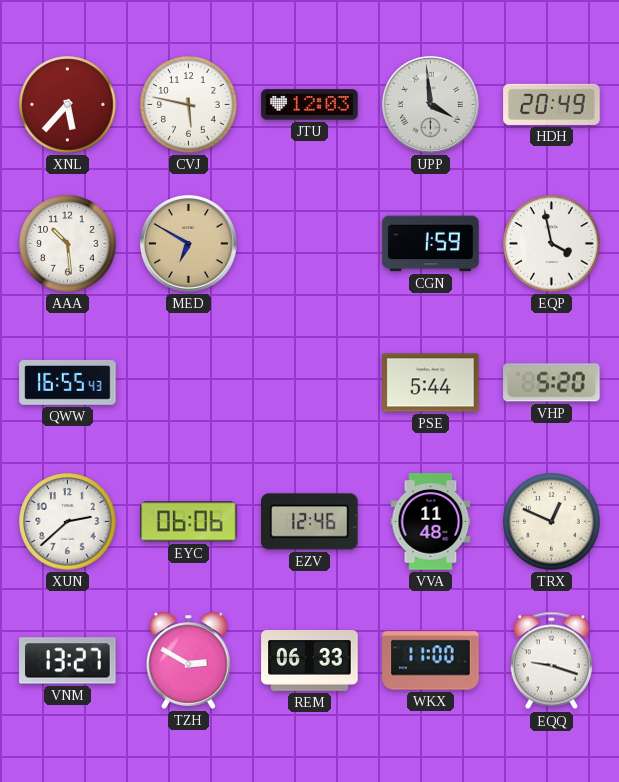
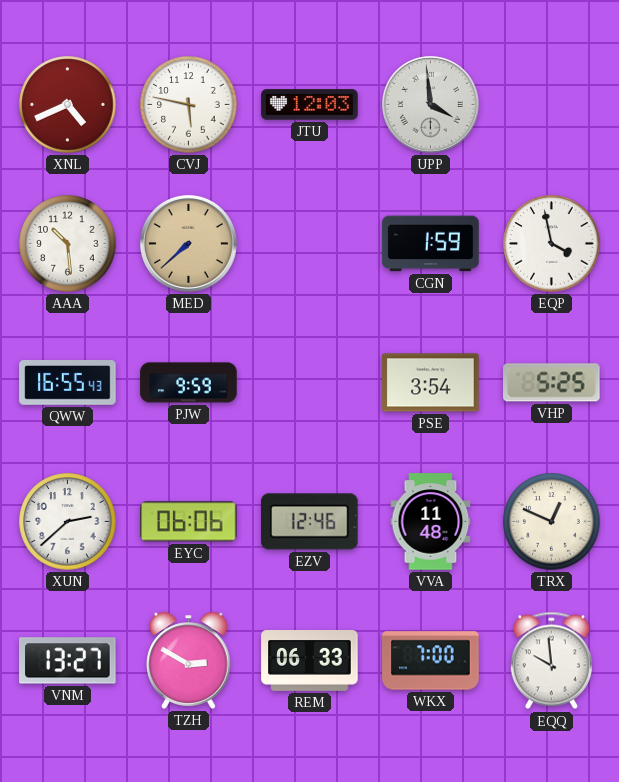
XNL: 5:37 -> 4:41 (68, 105)
HDH: 20:49 -> none (552, 104)
MED: 6:50 -> 7:38 (189, 244)
PJW: none -> 9:59 (189, 383)
PSE: 5:44 -> 3:54 (431, 383)
VHP: 5:20 -> 5:25 (552, 383)
WKX: 11:00 -> 7:00 (431, 661)
EQQ: 9:18 -> 9:59 (551, 661)
